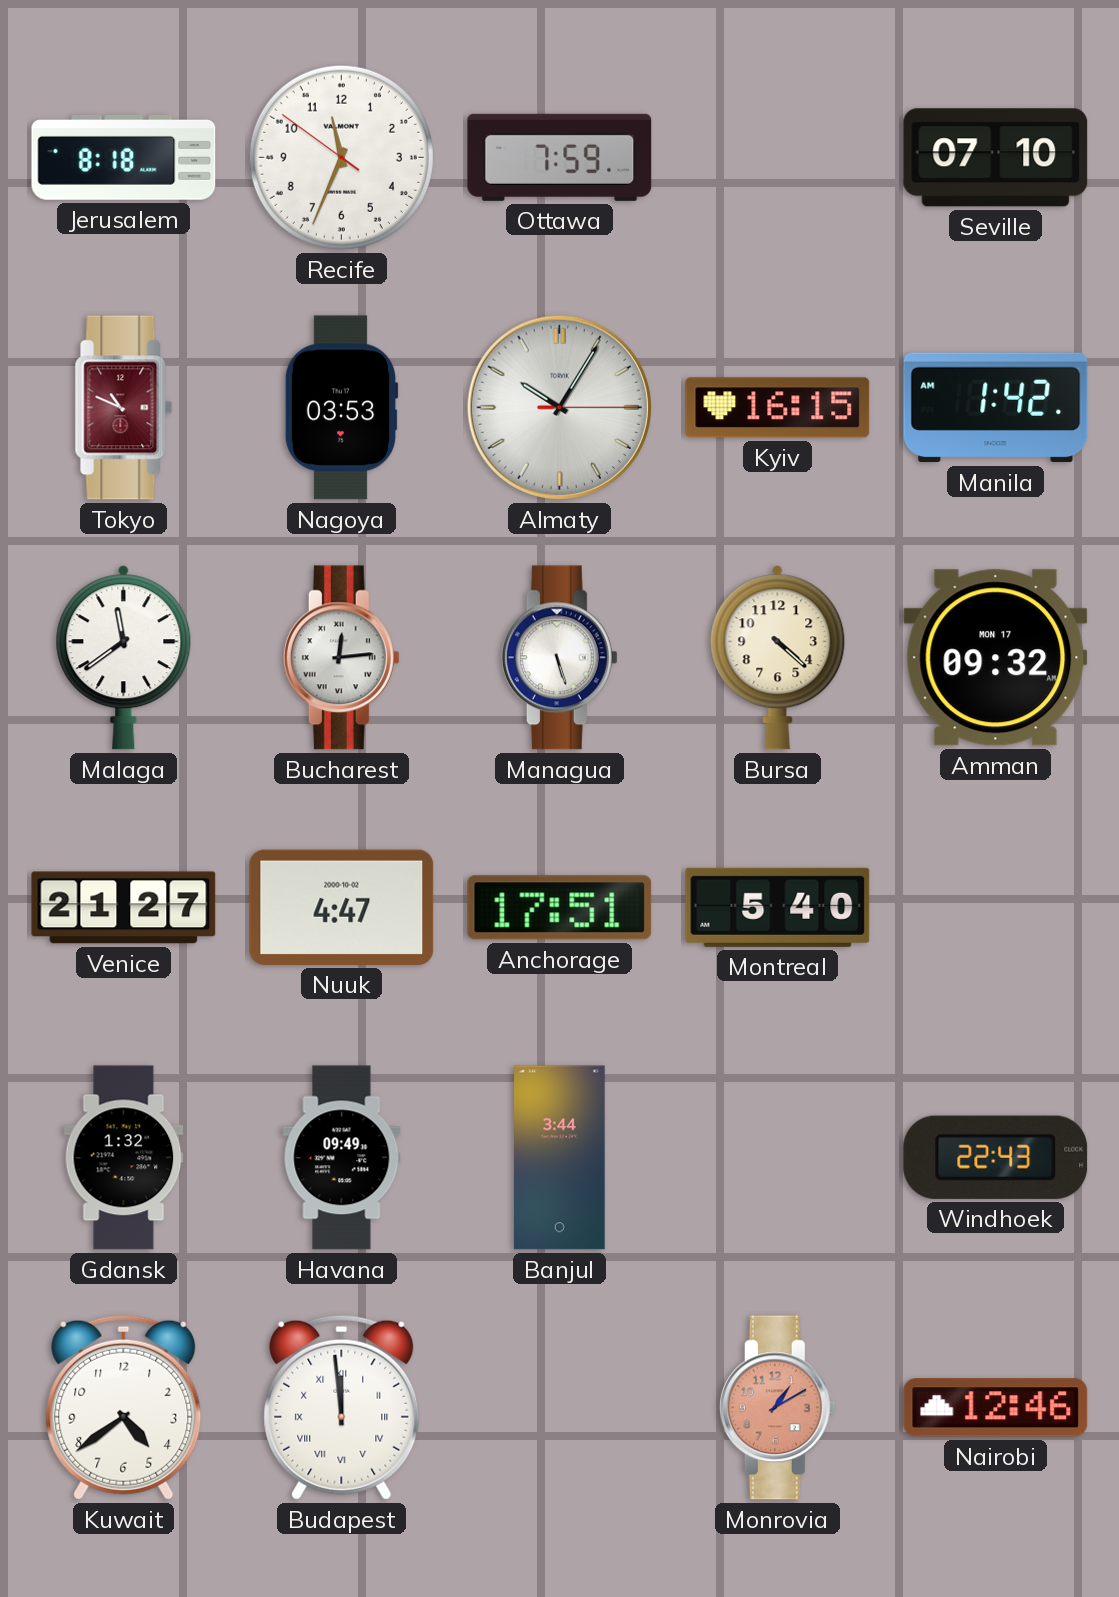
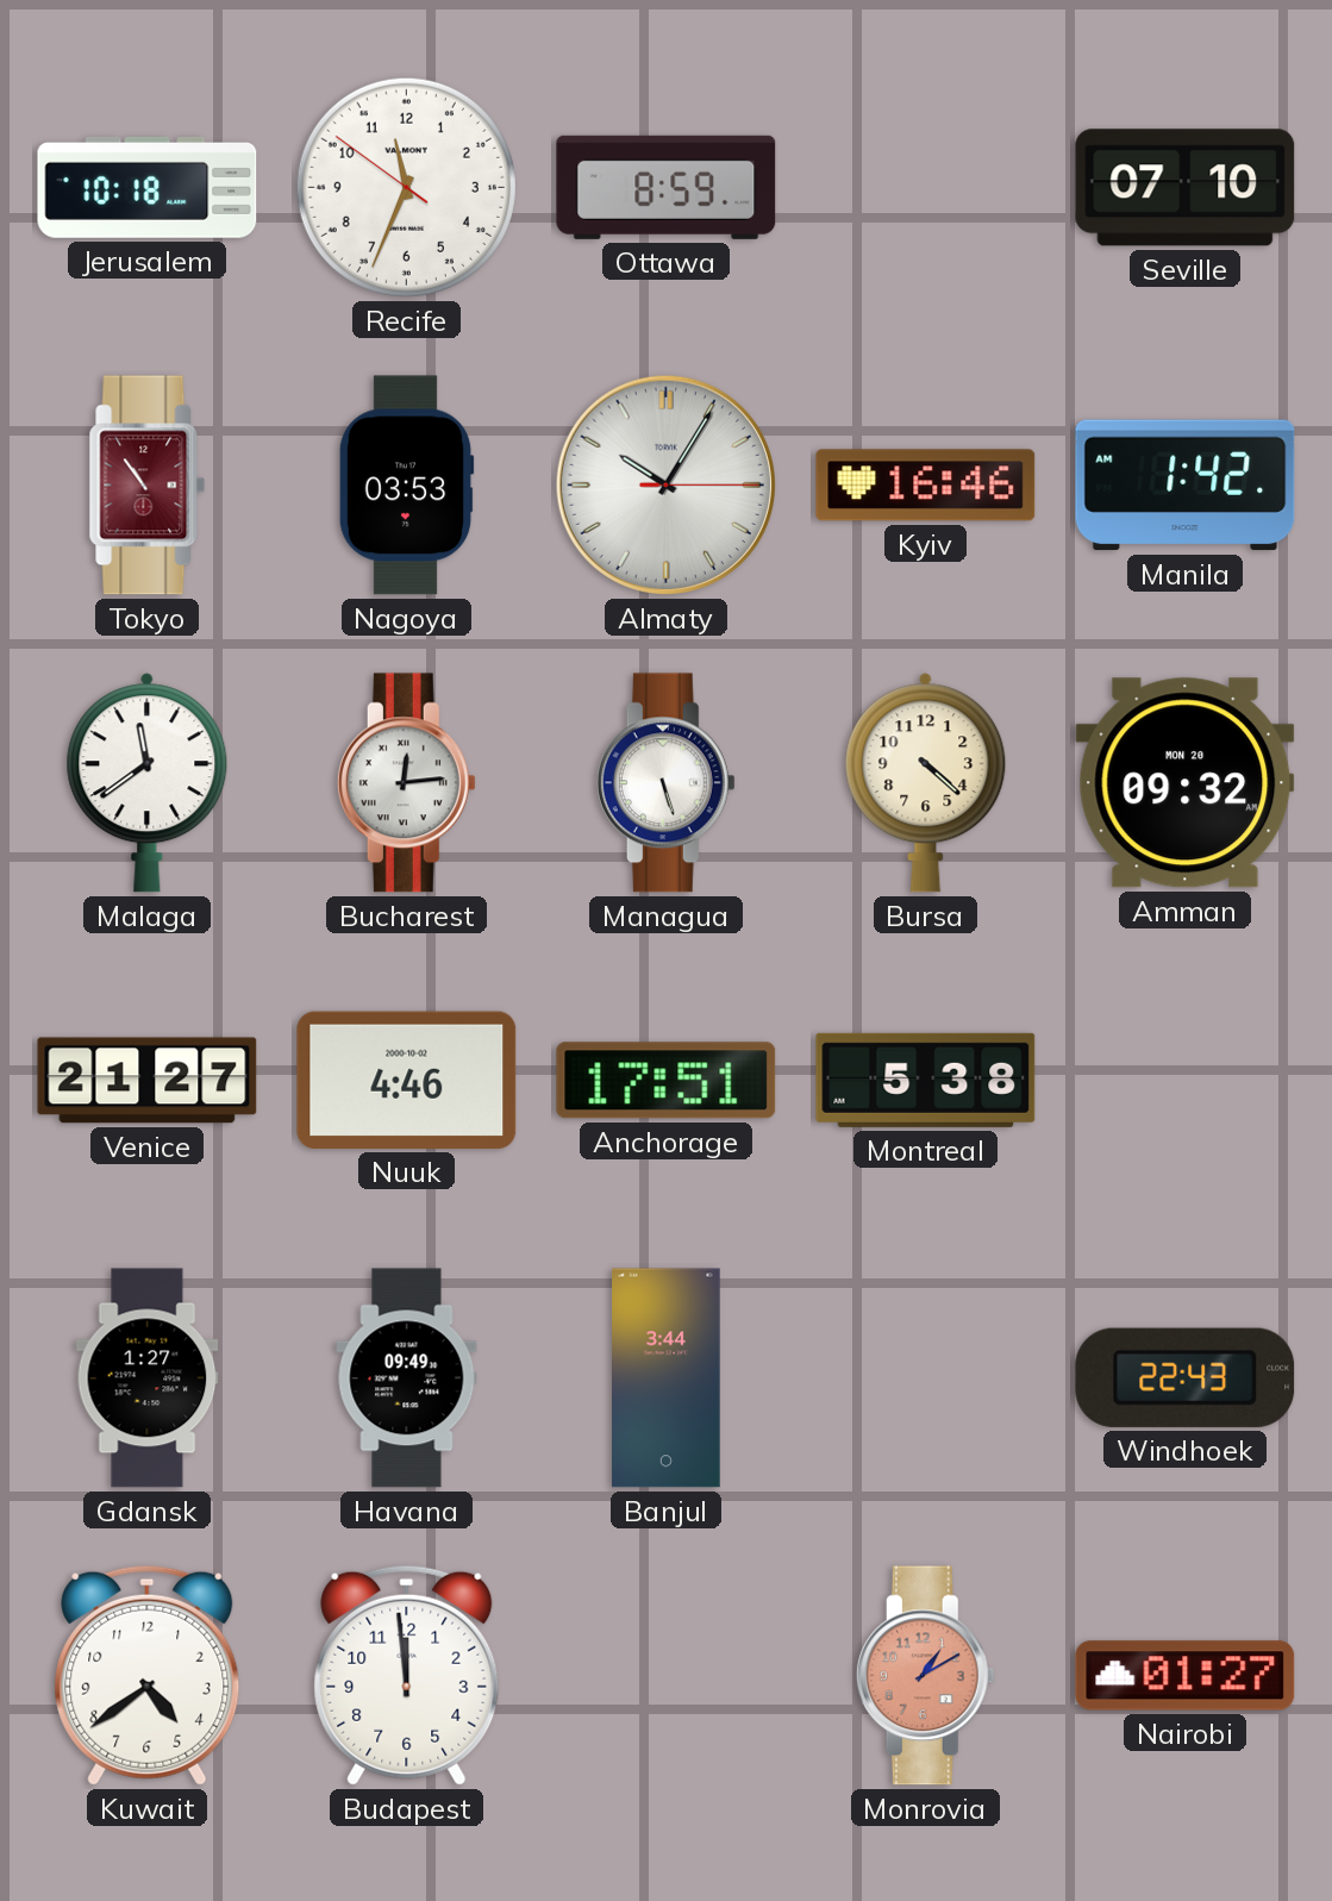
Jerusalem: 8:18 -> 10:18 (148, 188)
Ottawa: 7:59 -> 8:59 (667, 187)
Tokyo: 10:49 -> 10:54 (148, 486)
Kyiv: 16:15 -> 16:46 (926, 486)
Amman date: MON 17 -> MON 20 (1186, 783)
Nuuk: 4:47 -> 4:46 (407, 1080)
Montreal: 5:40 -> 5:38 (926, 1080)
Gdansk: 1:32 -> 1:27 (148, 1378)
Budapest numerals: Roman -> Arabic (407, 1675)
Nairobi: 12:46 -> 01:27 (1186, 1676)
